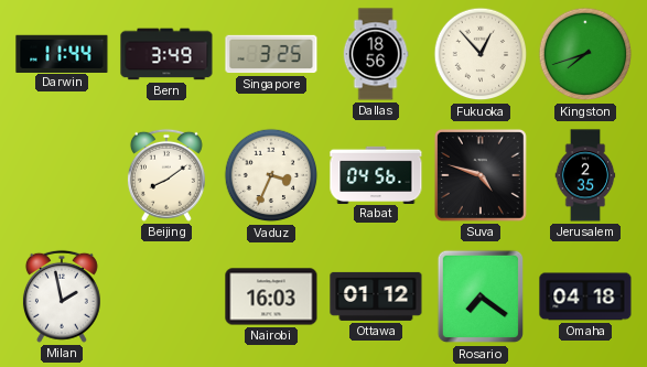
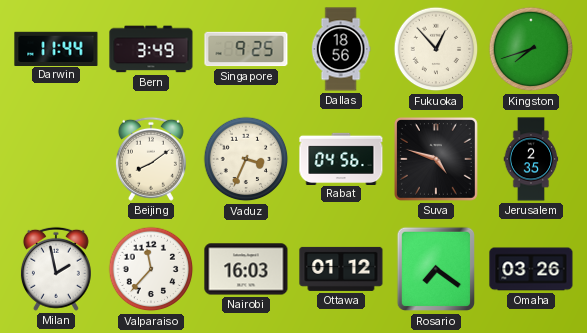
Singapore: 3:25 -> 9:25 (246, 49)
Valparaiso: none -> 11:37 (151, 269)
Omaha: 04:18 -> 03:26 (531, 269)
